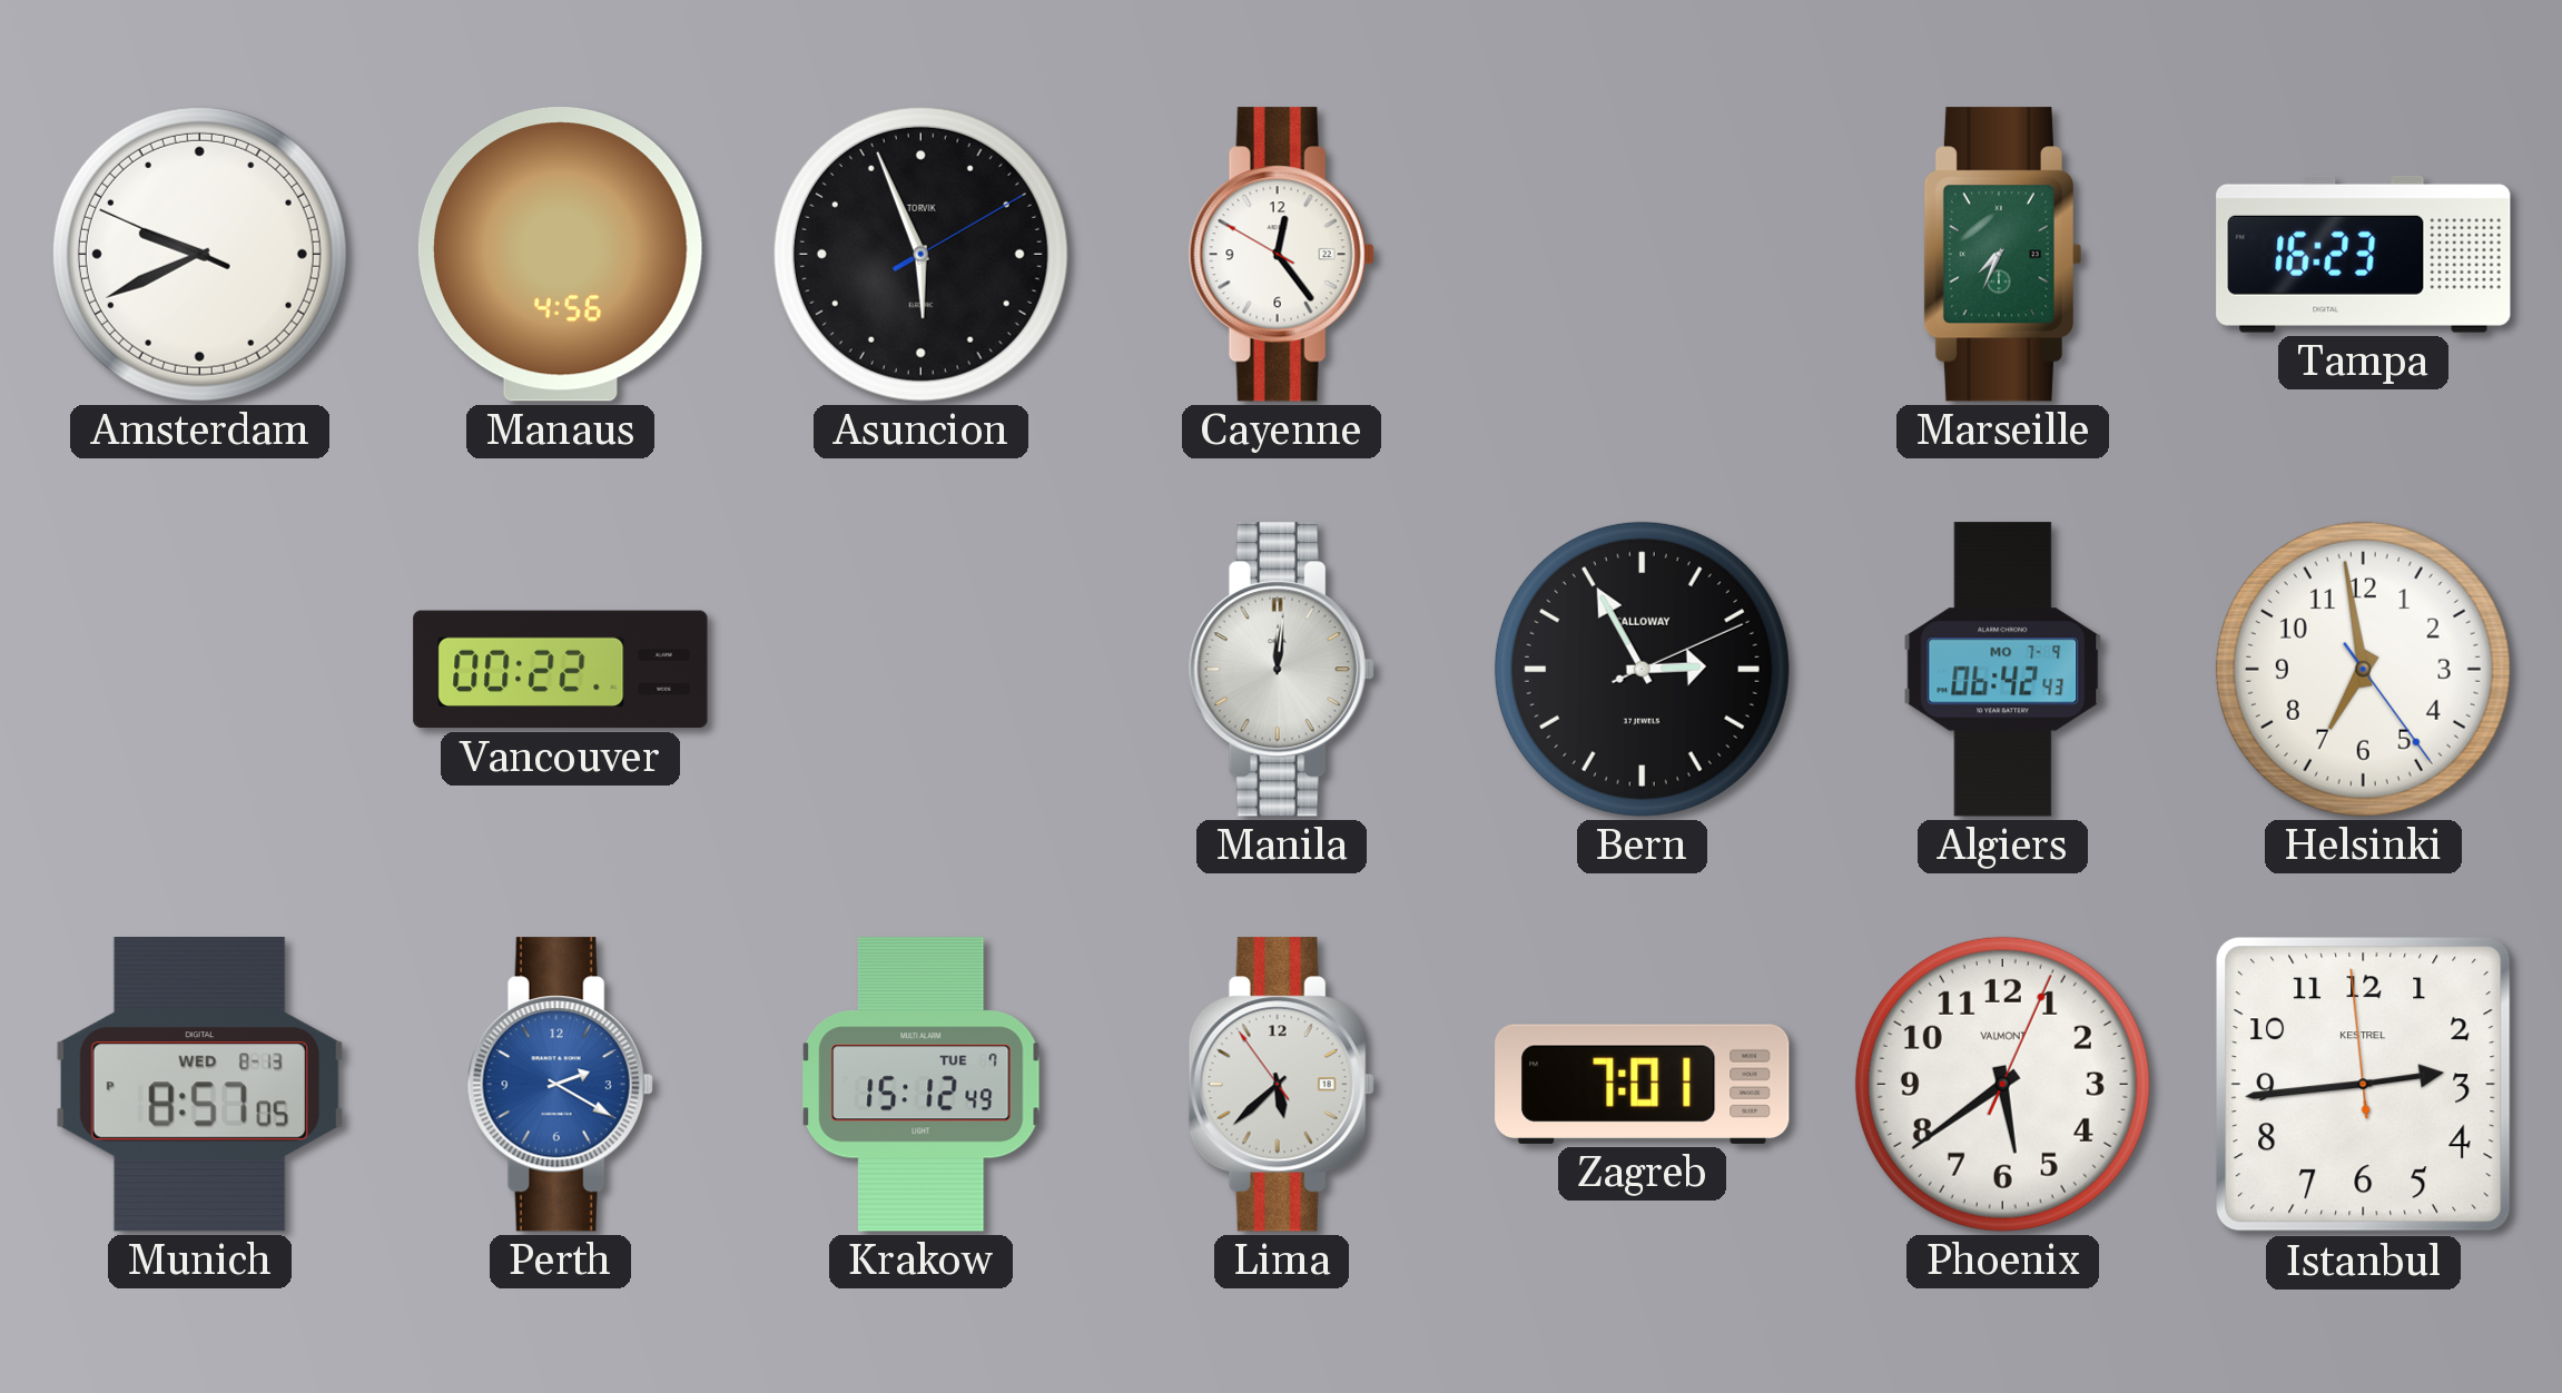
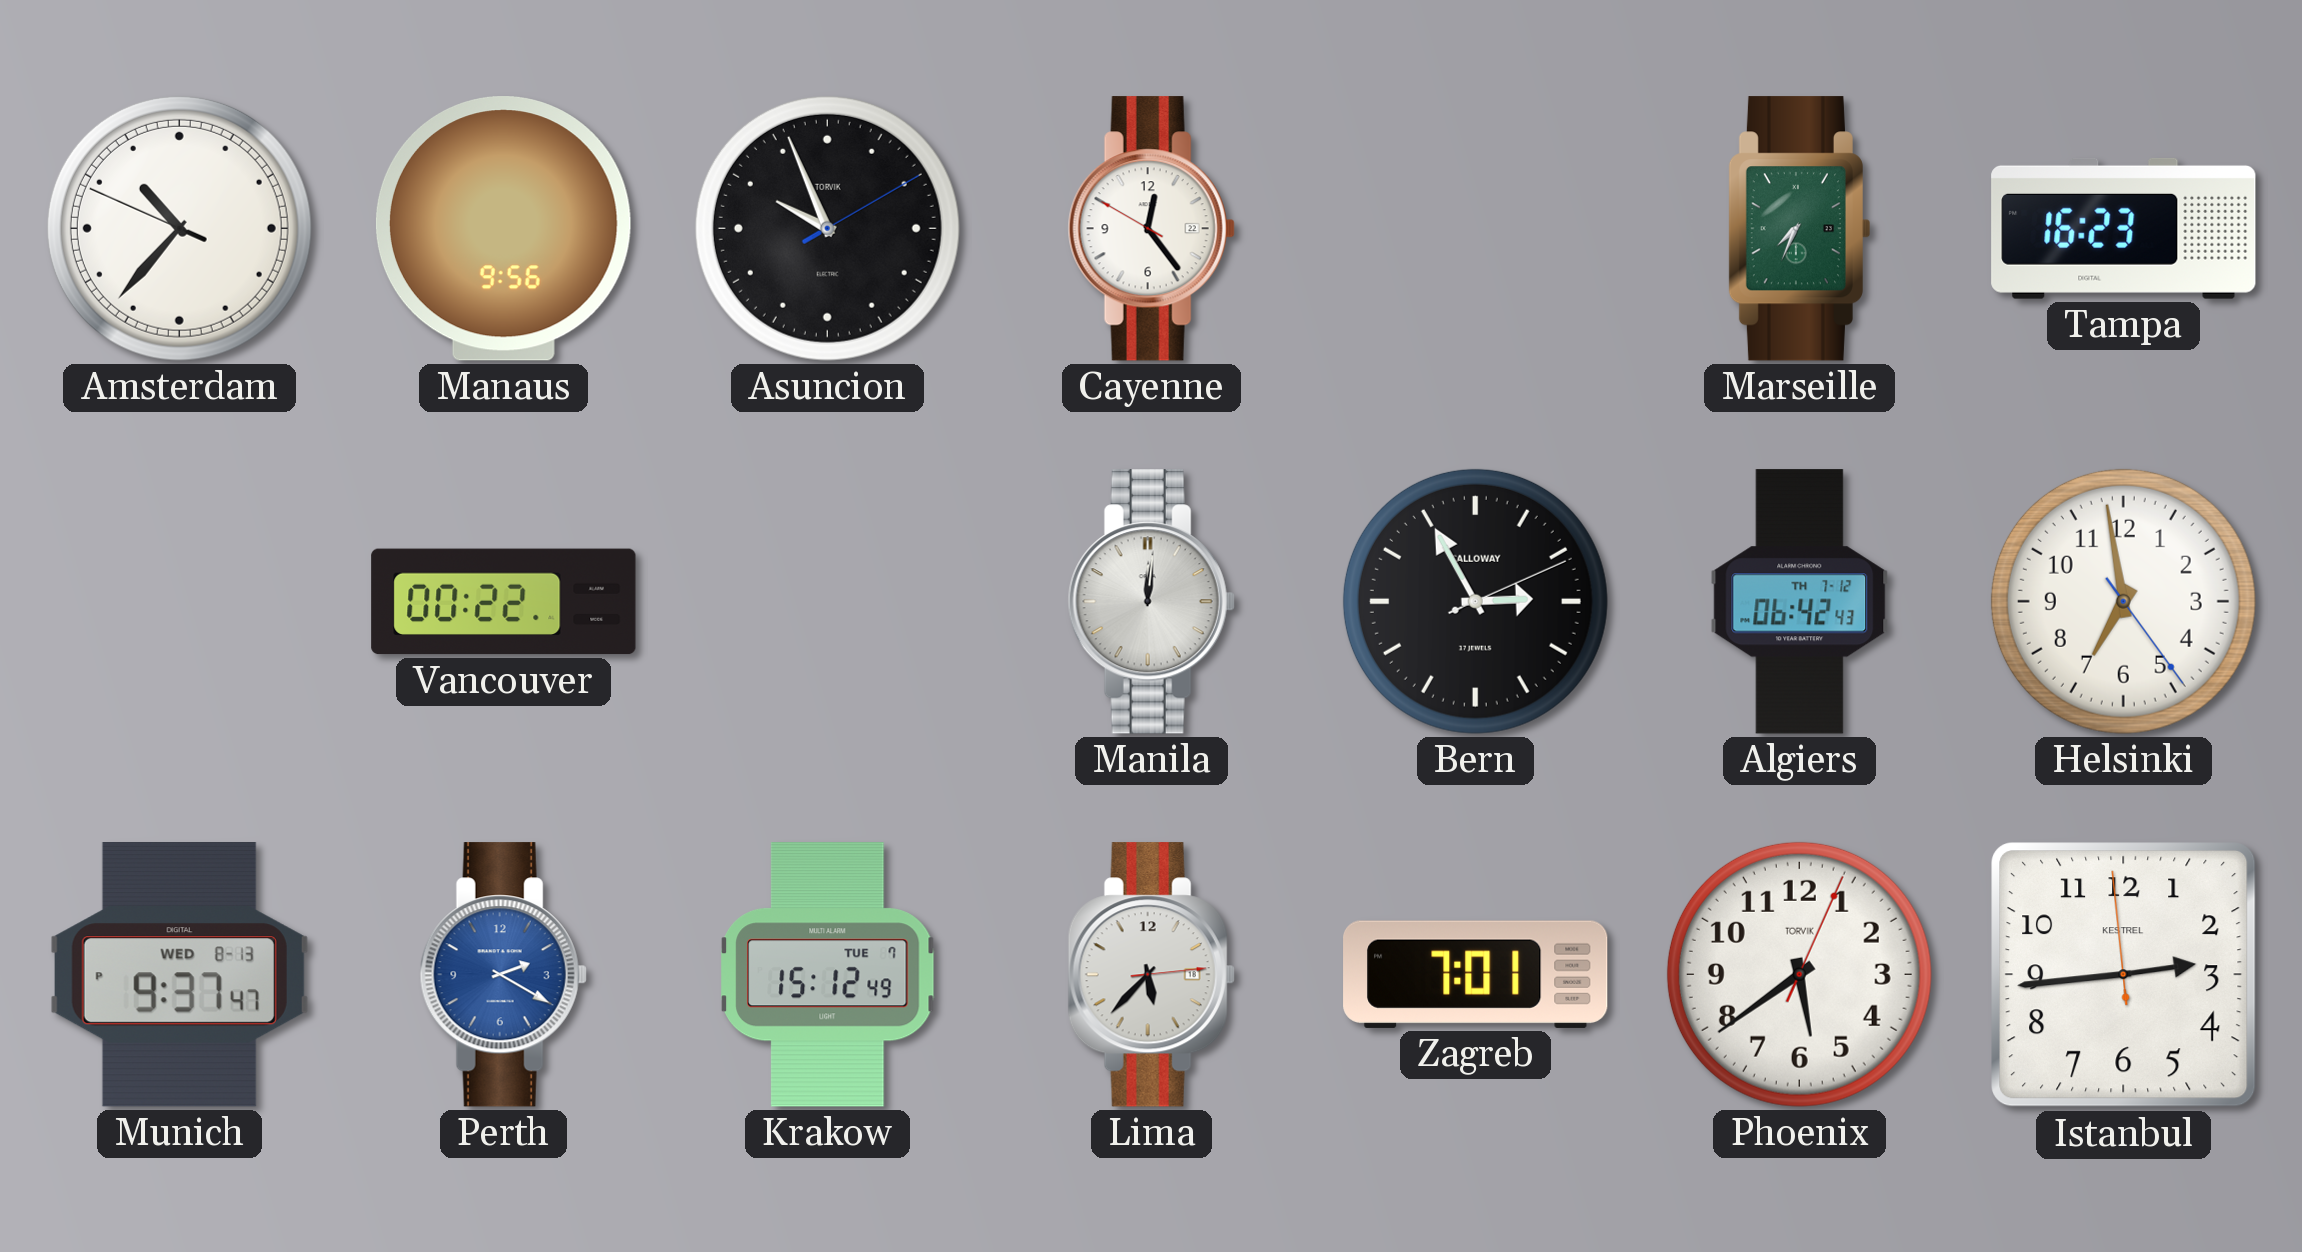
Amsterdam: 9:40 -> 10:36 (179, 228)
Manaus: 4:56 -> 9:56 (503, 229)
Asuncion: 5:56 -> 9:56 (827, 228)
Algiers date: MO 7-9 -> TH 7-12 (1800, 602)
Munich: 8:57 -> 9:37 (179, 975)
Lima: 5:37:54 -> 5:37:14 (1151, 975)
Phoenix brand: VALMONT -> TORVIK (1799, 974)
